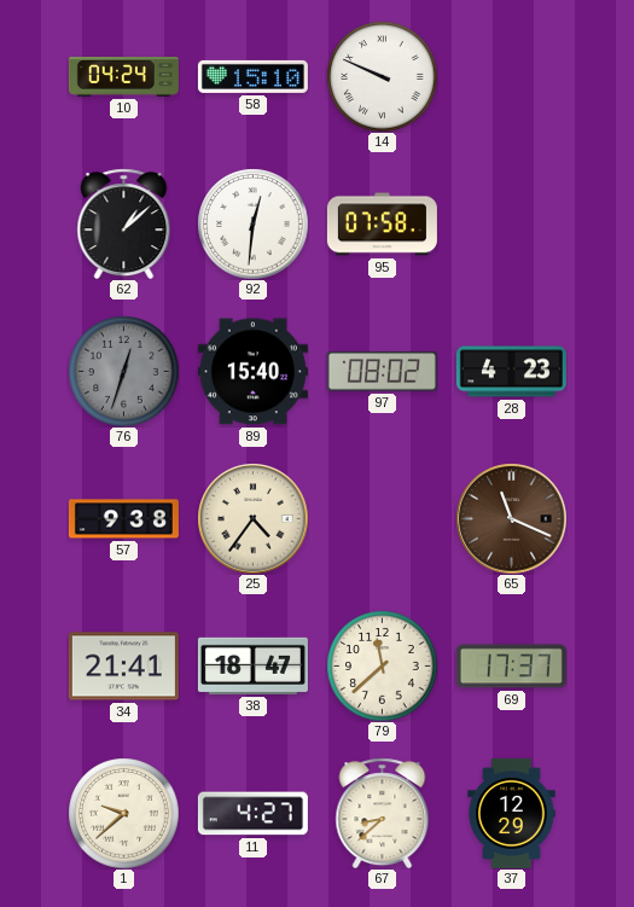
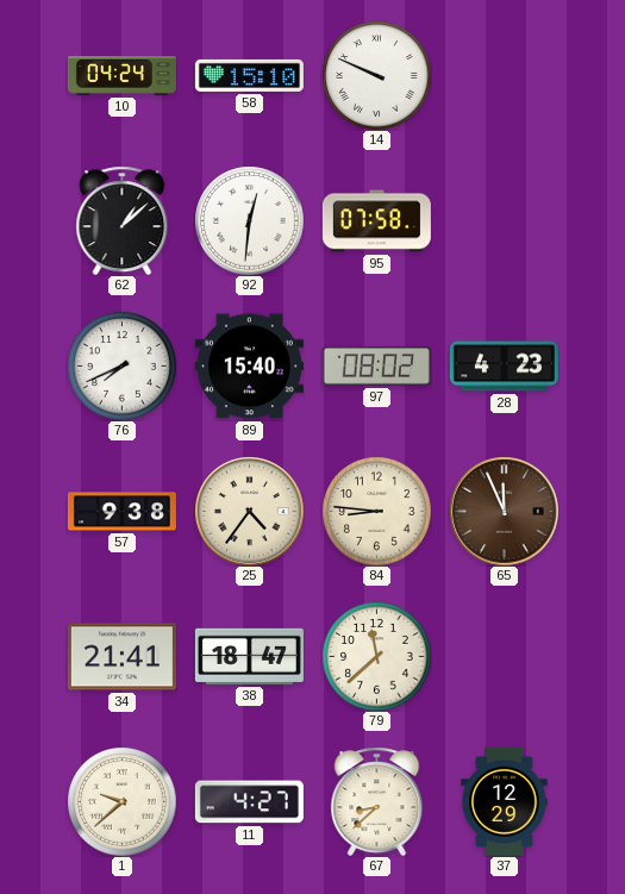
76: 12:33 -> 7:41 (121, 365)
76 dial: grey -> white (121, 365)
84: none -> 8:46 (376, 511)
65: 11:19 -> 11:56 (504, 511)
69: 17:37 -> none (511, 667)
